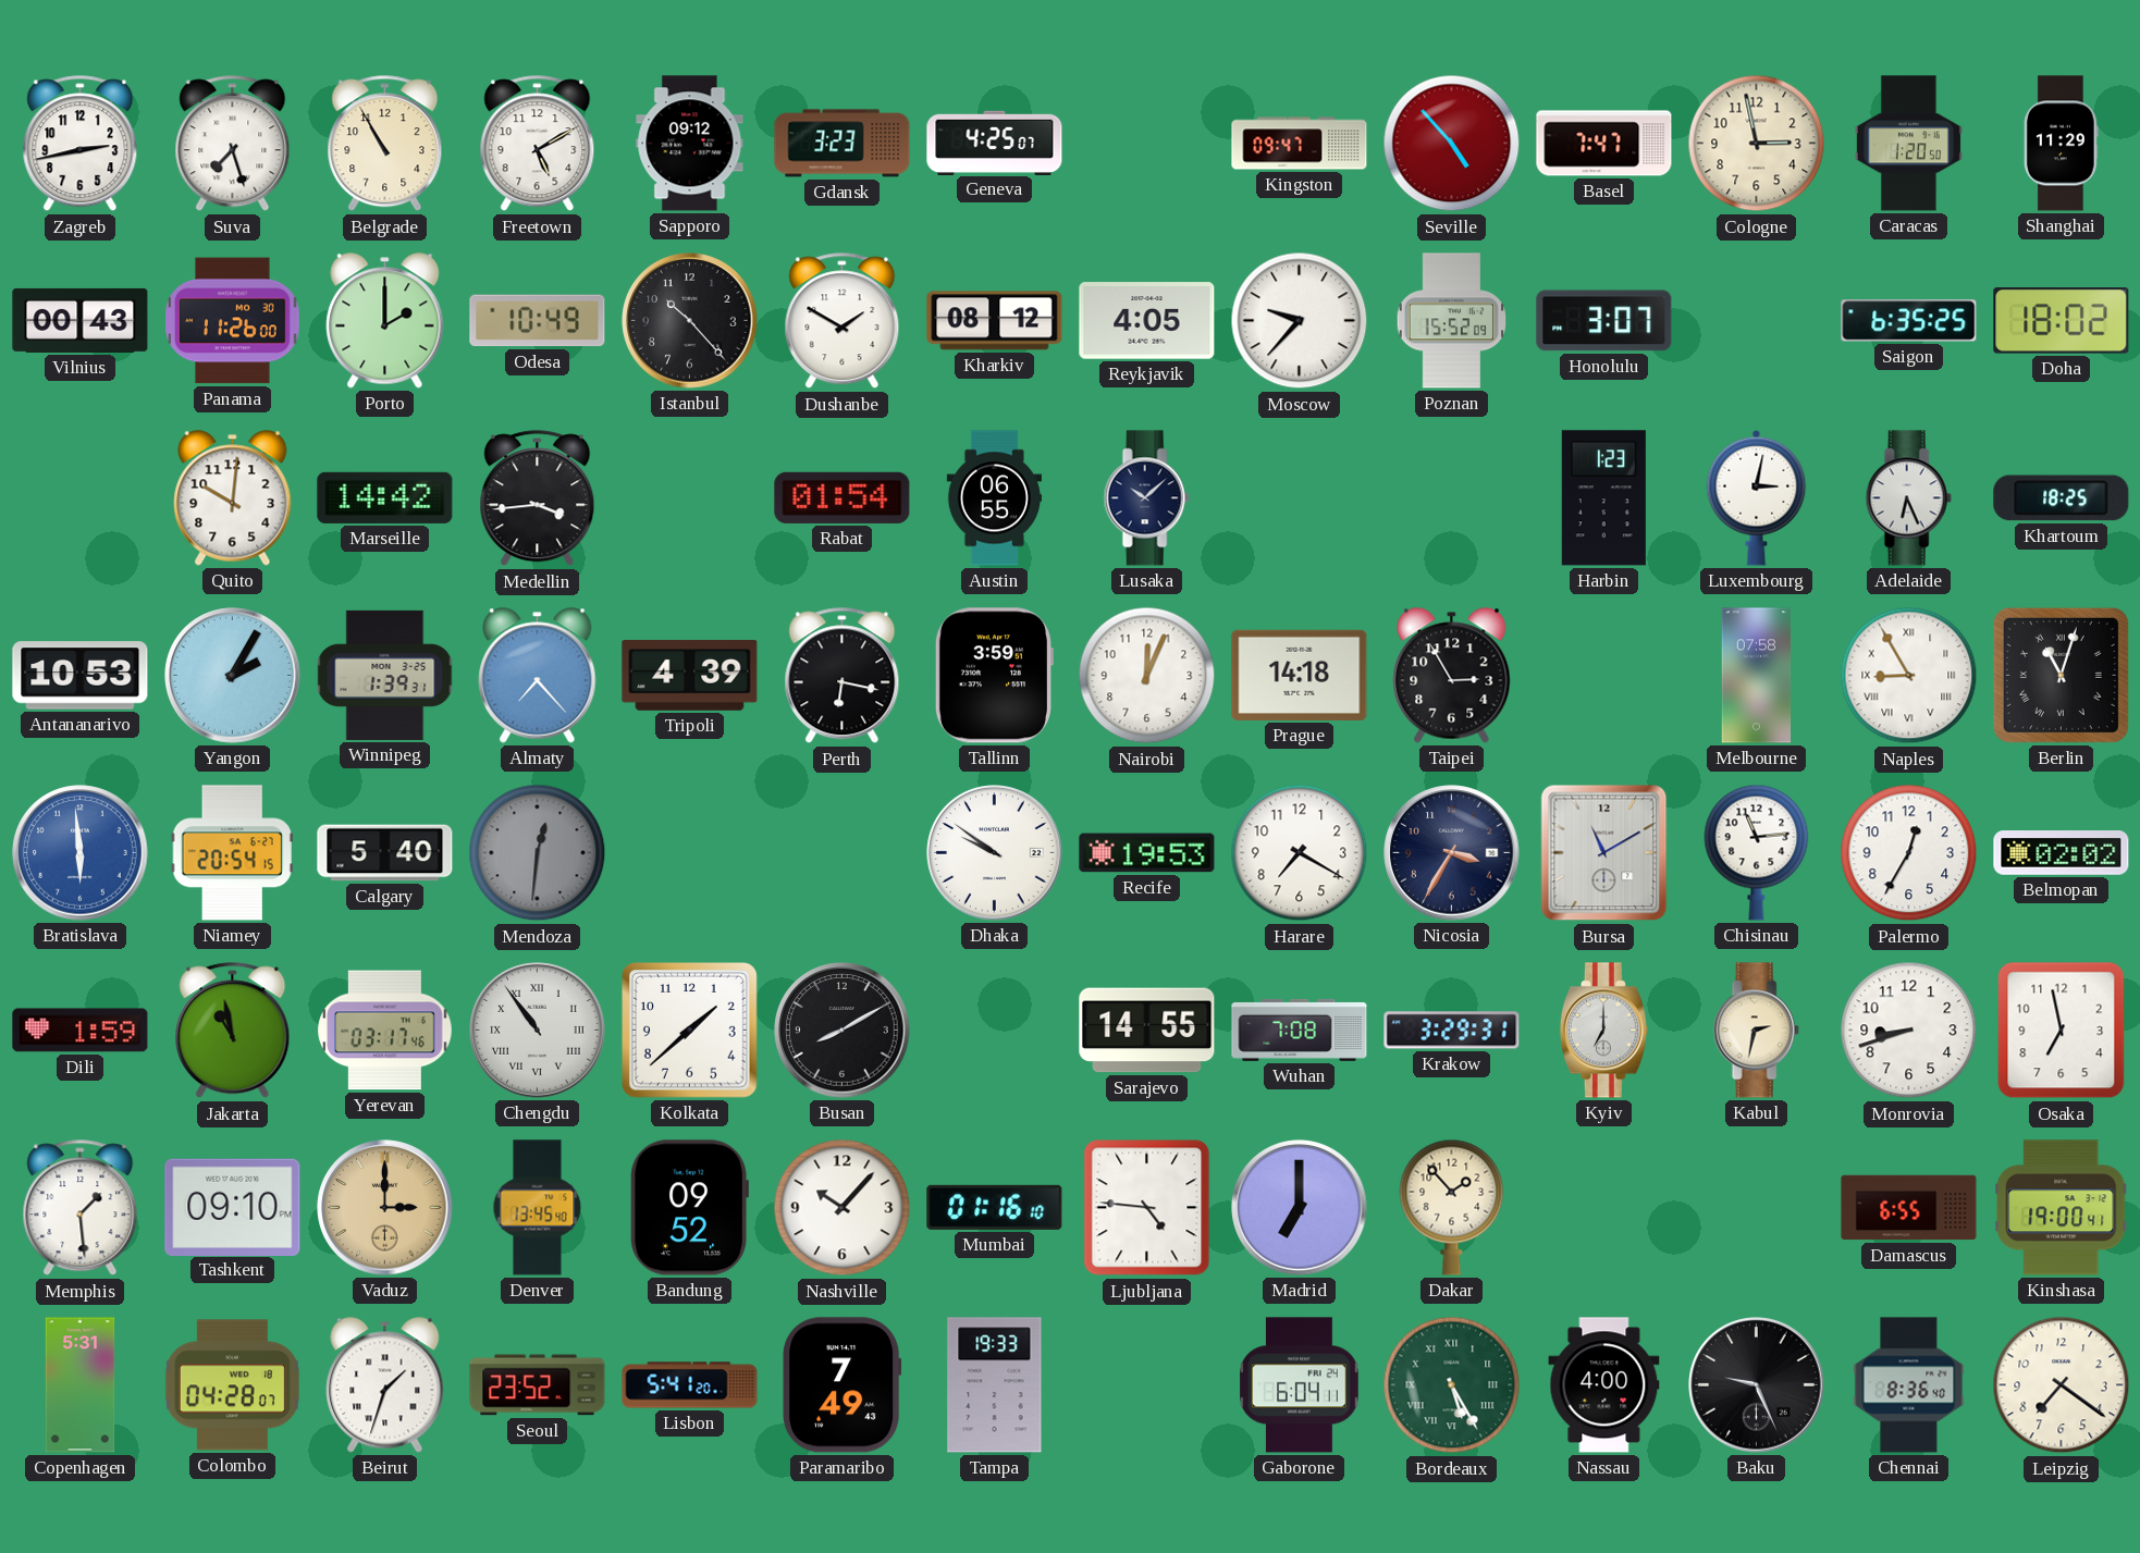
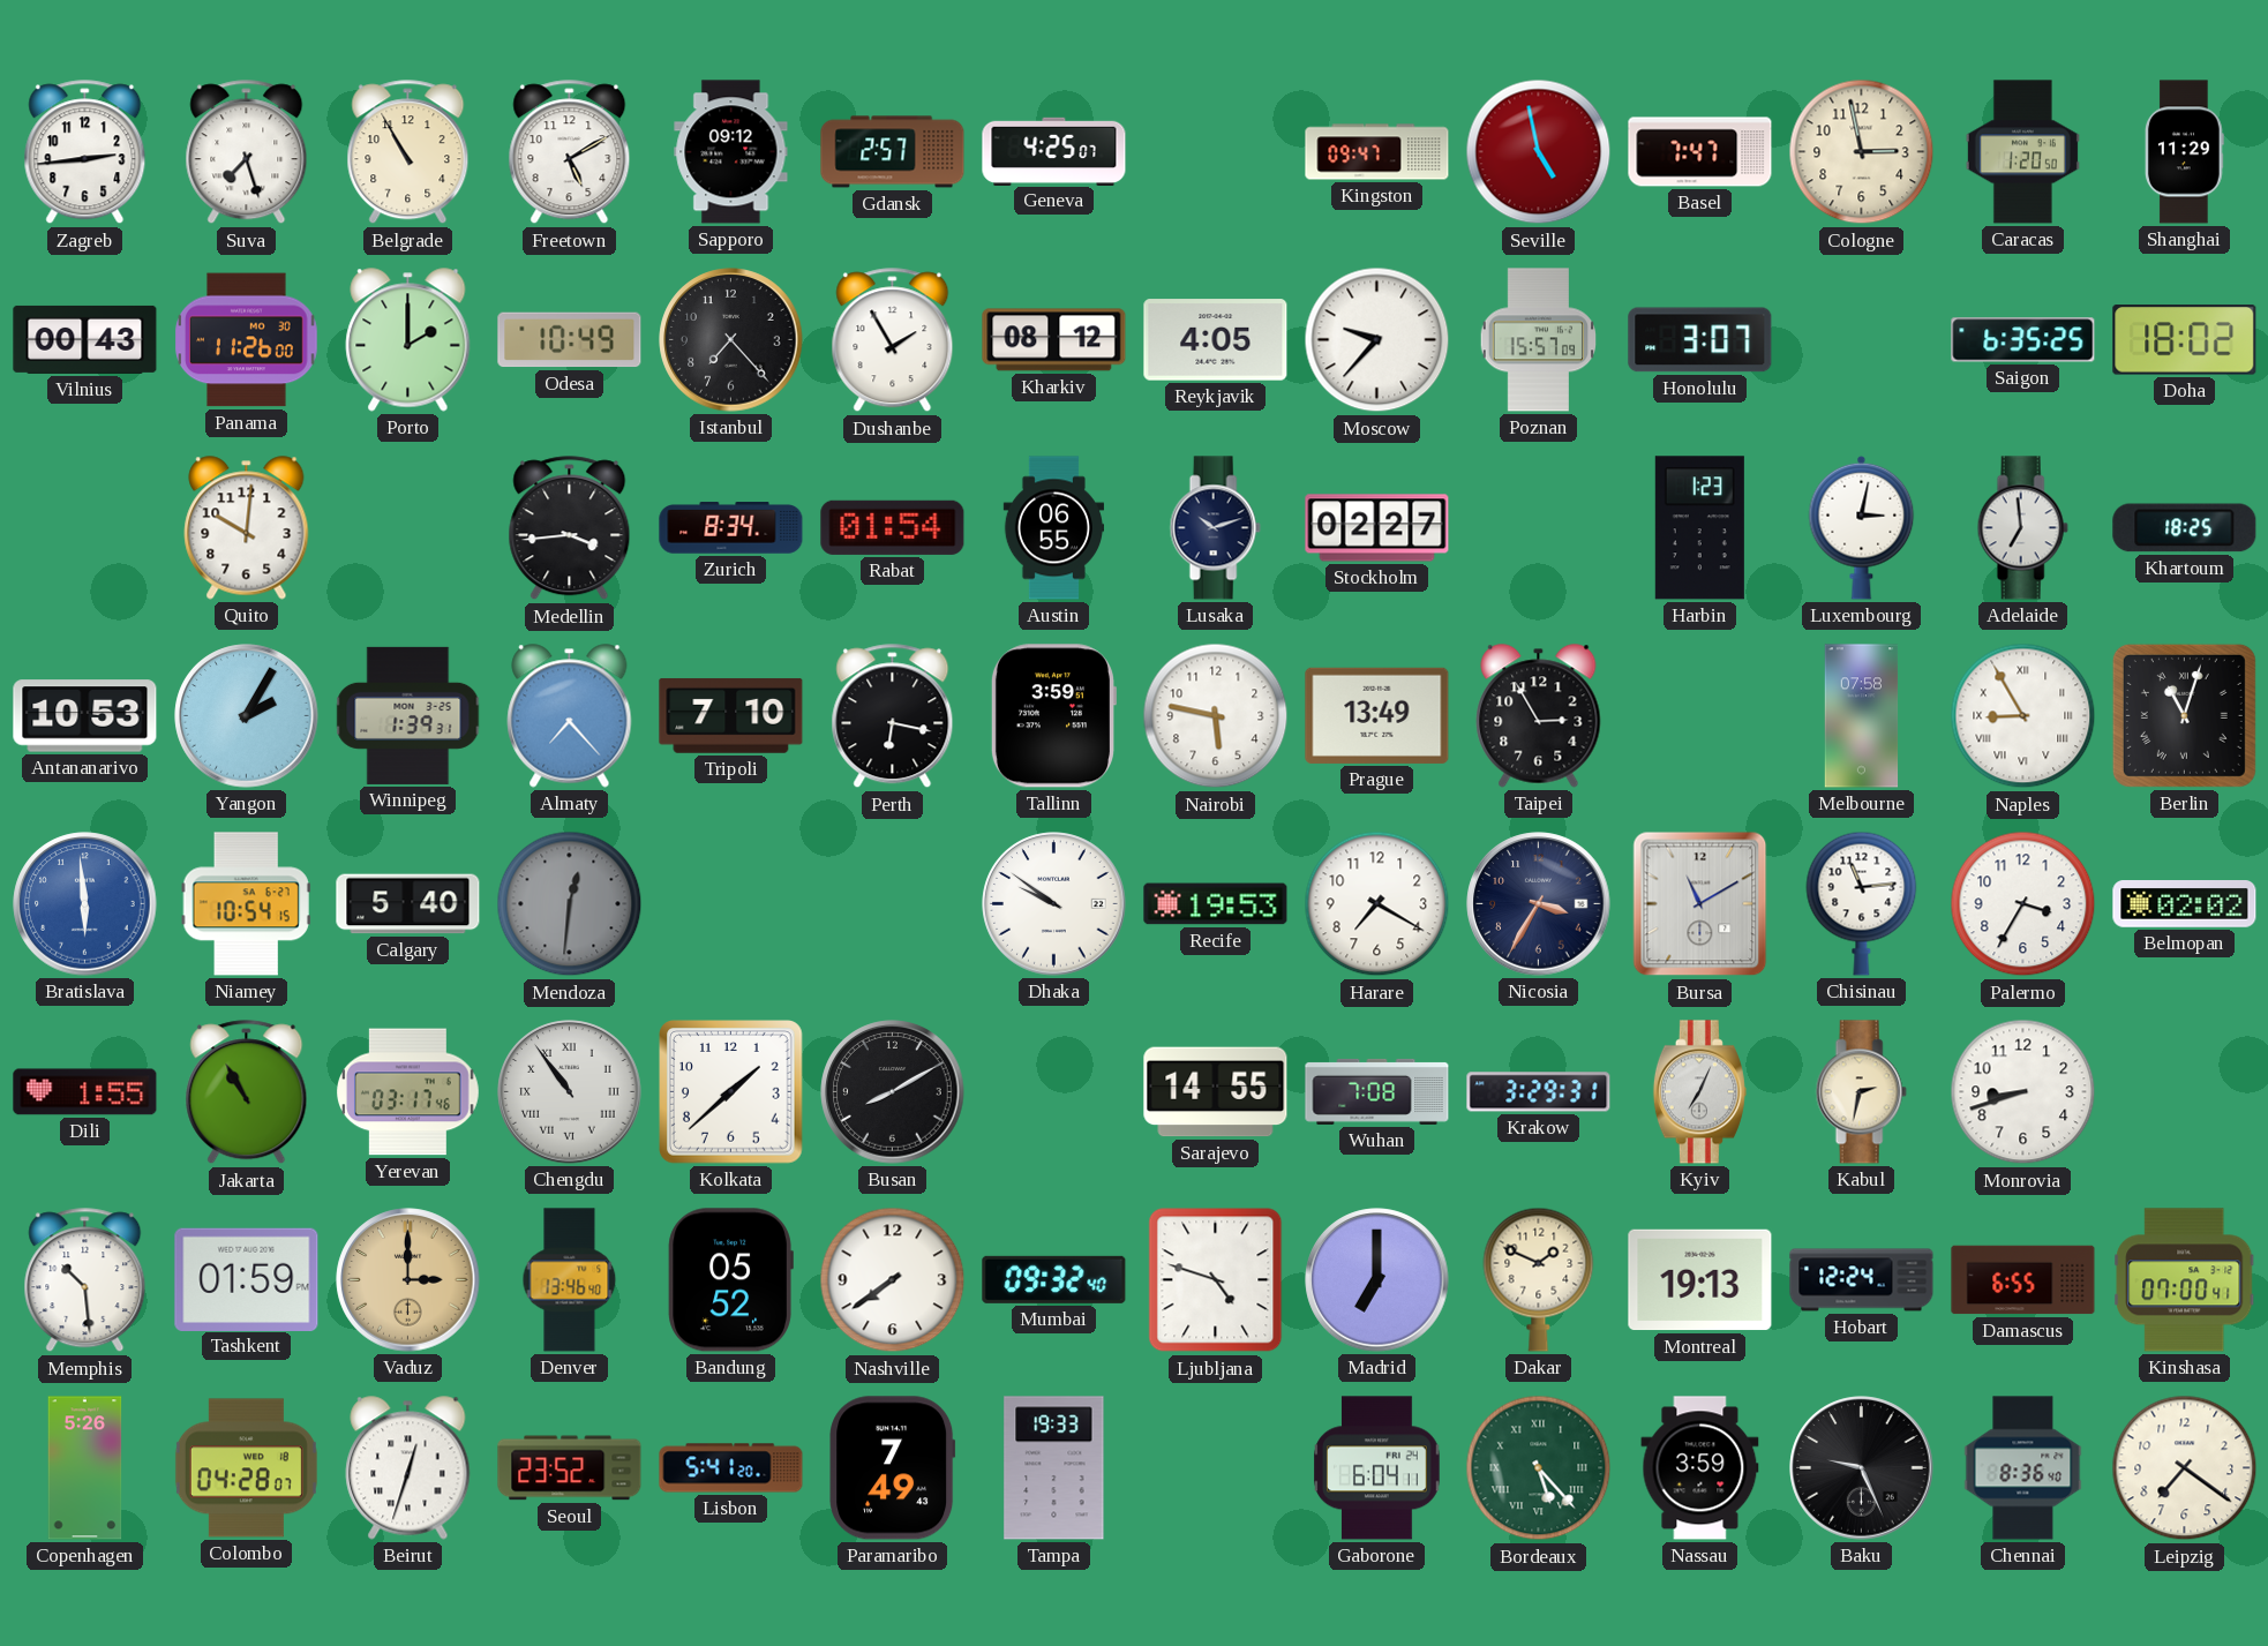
Zagreb: 2:43 -> 2:44 (85, 152)
Gdansk: 3:23 -> 2:57 (893, 152)
Seville: 4:53 -> 4:58 (1539, 152)
Istanbul: 10:23 -> 7:23 (731, 340)
Dushanbe: 1:50 -> 1:55 (893, 340)
Poznan: 15:52 -> 15:57 (1538, 340)
Marseille: 14:42 -> none (385, 497)
Zurich: none -> 8:34 (731, 528)
Lusaka: 10:08 -> 10:12 (1215, 528)
Stockholm: none -> 02:27 (1377, 528)
Adelaide: 6:26 -> 6:59 (2022, 528)
Tripoli: 4:39 -> 7:10 (731, 715)
Nairobi: 12:04 -> 5:47 (1216, 716)
Prague: 14:18 -> 13:49 (1377, 715)
Niamey: 20:54 -> 10:54 (246, 904)
Palermo: 12:35 -> 3:35 (2023, 904)
Dili: 1:59 -> 1:55 (85, 1092)
Jakarta: 10:58 -> 10:55 (247, 1092)
Kyiv: 7:00 -> 7:04 (1699, 1092)
Osaka: 6:58 -> none (2062, 1031)
Memphis: 1:29 -> 10:29 (85, 1280)
Tashkent: 09:10 -> 01:59 (247, 1279)
Denver: 13:45 -> 13:46 (570, 1280)
Bandung: 09:52 -> 05:52 (730, 1280)
Nashville: 10:07 -> 7:39 (893, 1280)
Mumbai: 01:16 -> 09:32 (1054, 1279)
Ljubljana: 4:46 -> 4:48 (1216, 1280)
Dakar: 1:53 -> 1:49 (1539, 1279)
Montreal: none -> 19:13 (1700, 1280)
Hobart: none -> 12:24 (1862, 1280)
Kinshasa: 19:00 -> 07:00 (2185, 1280)
Copenhagen: 5:31 -> 5:26 (85, 1468)
Beirut: 1:33 -> 12:33 (408, 1468)
Bordeaux: 5:25 -> 5:23 (1539, 1468)
Nassau: 4:00 -> 3:59 (1700, 1468)
